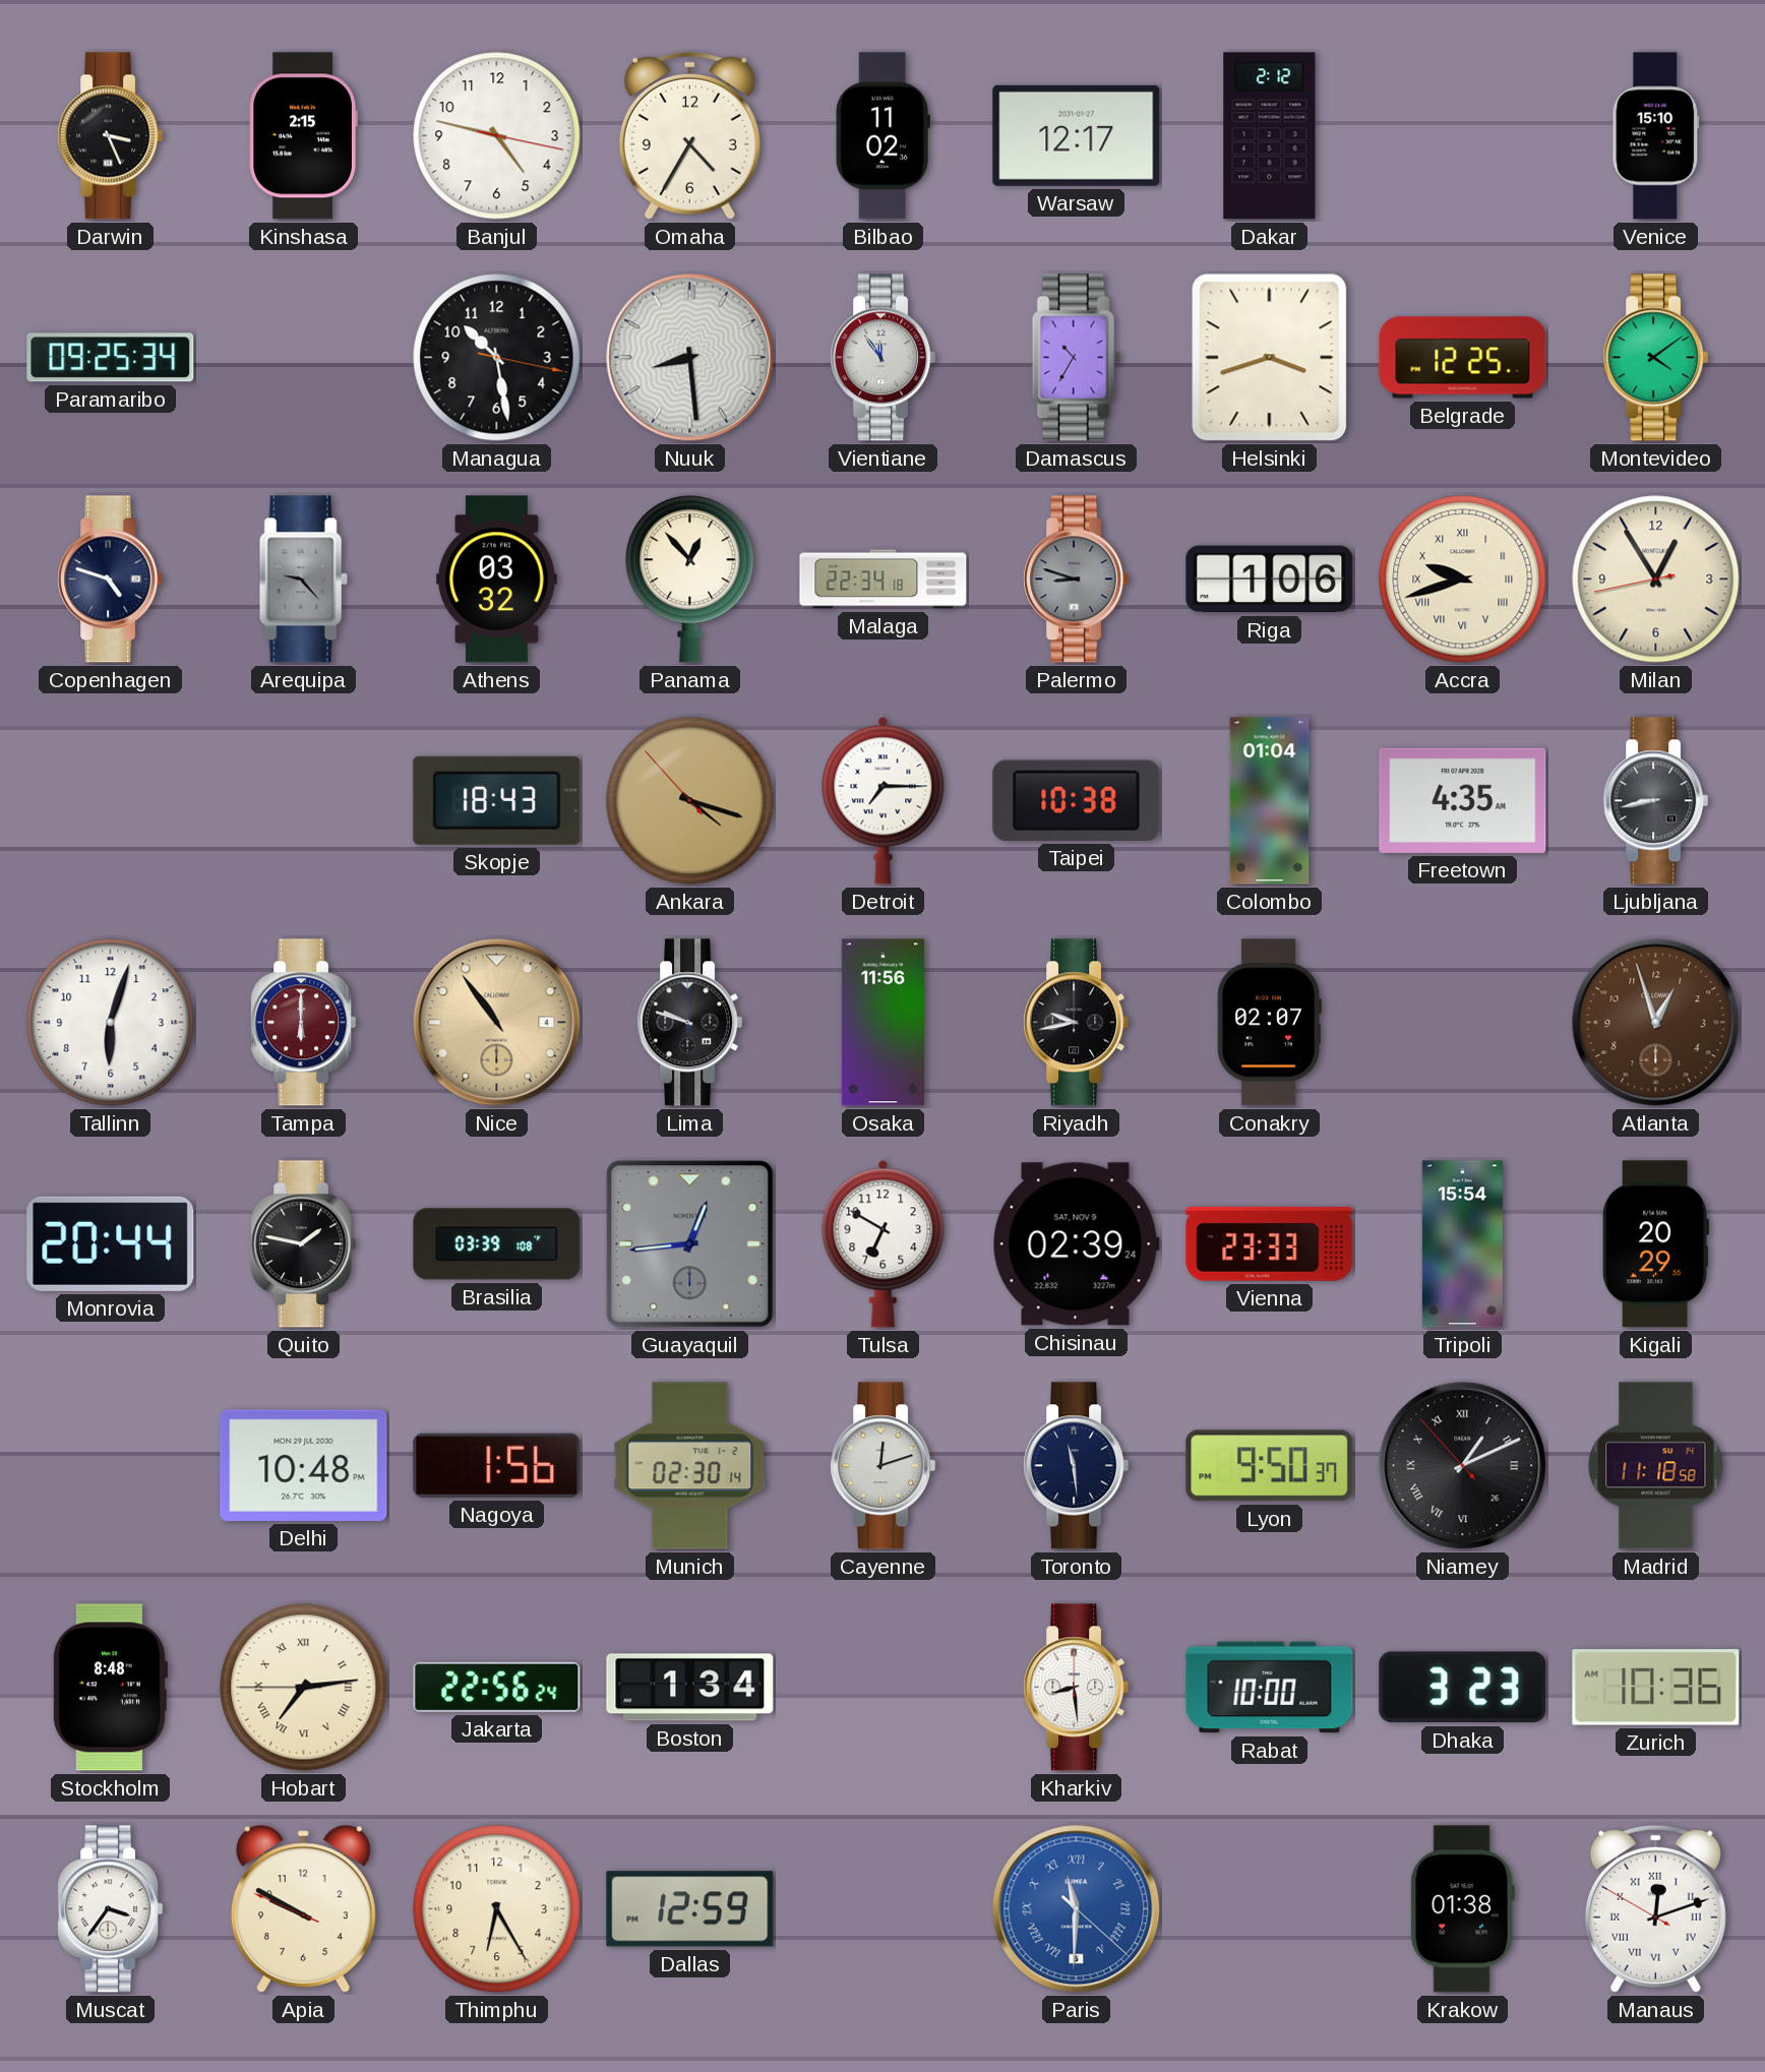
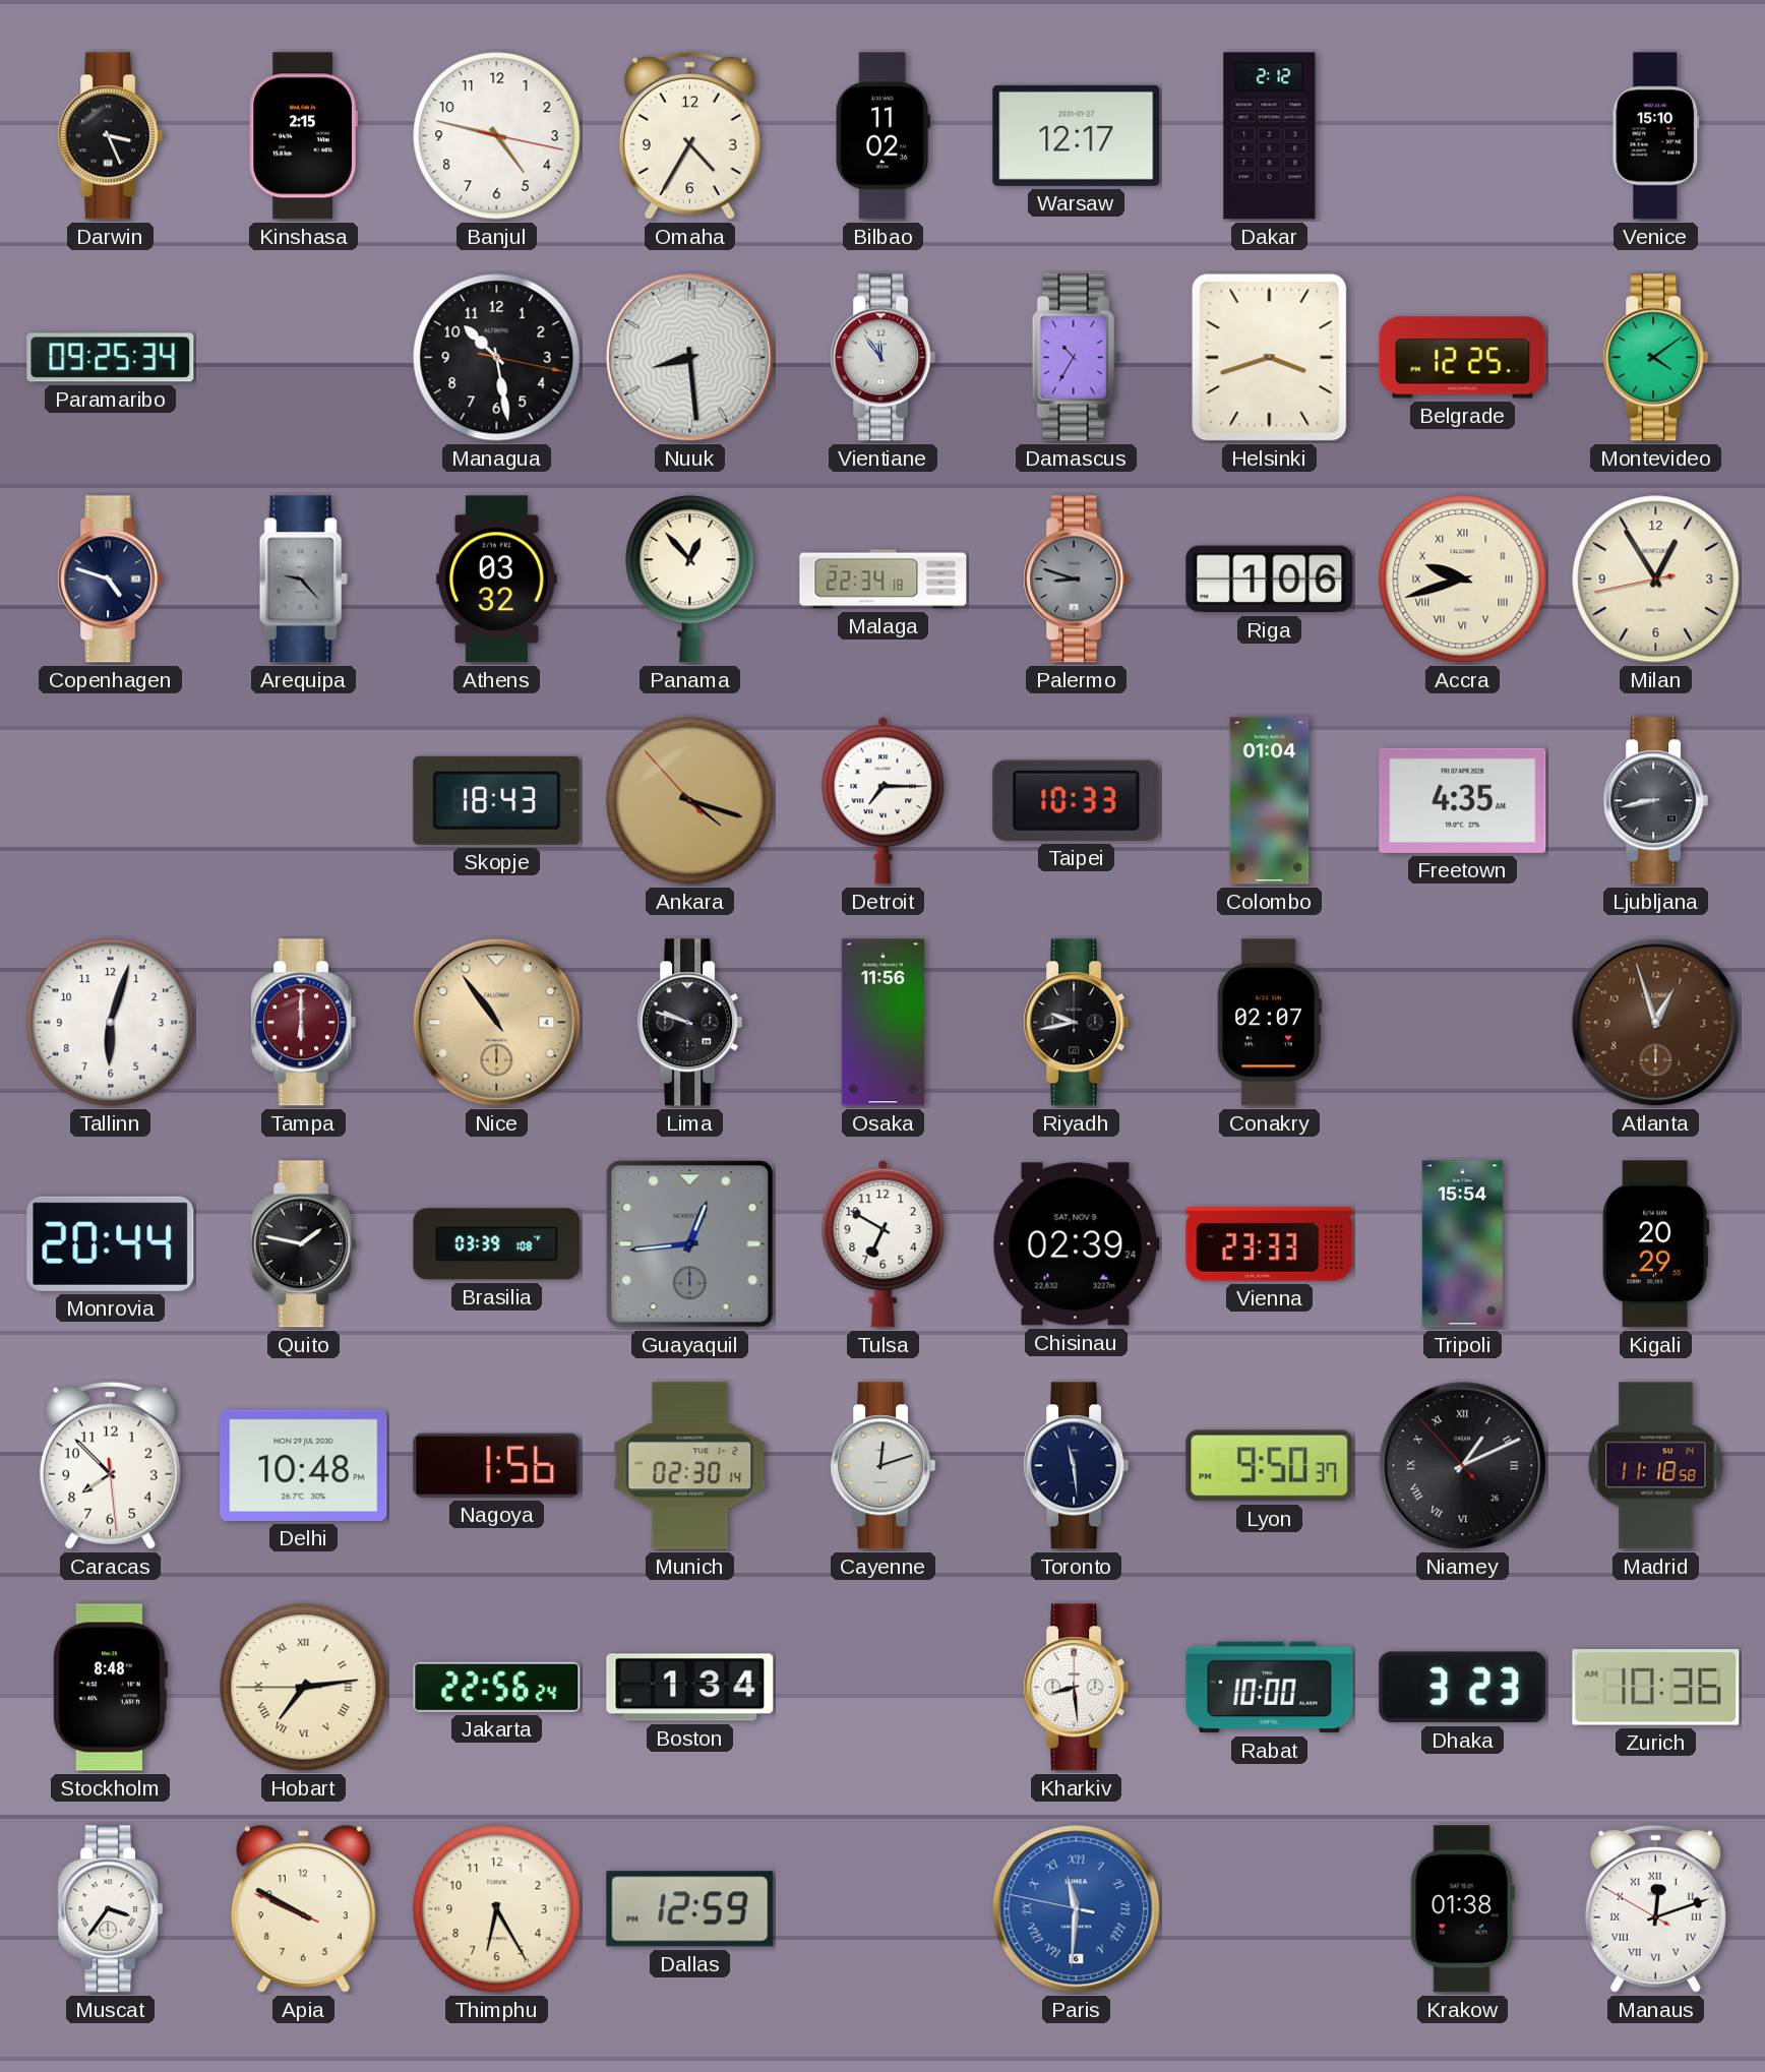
Taipei: 10:38 -> 10:33 (1077, 800)
Caracas: none -> 7:52 (110, 1465)
Paris: 11:30:22 -> 11:30:47 (1077, 1909)
